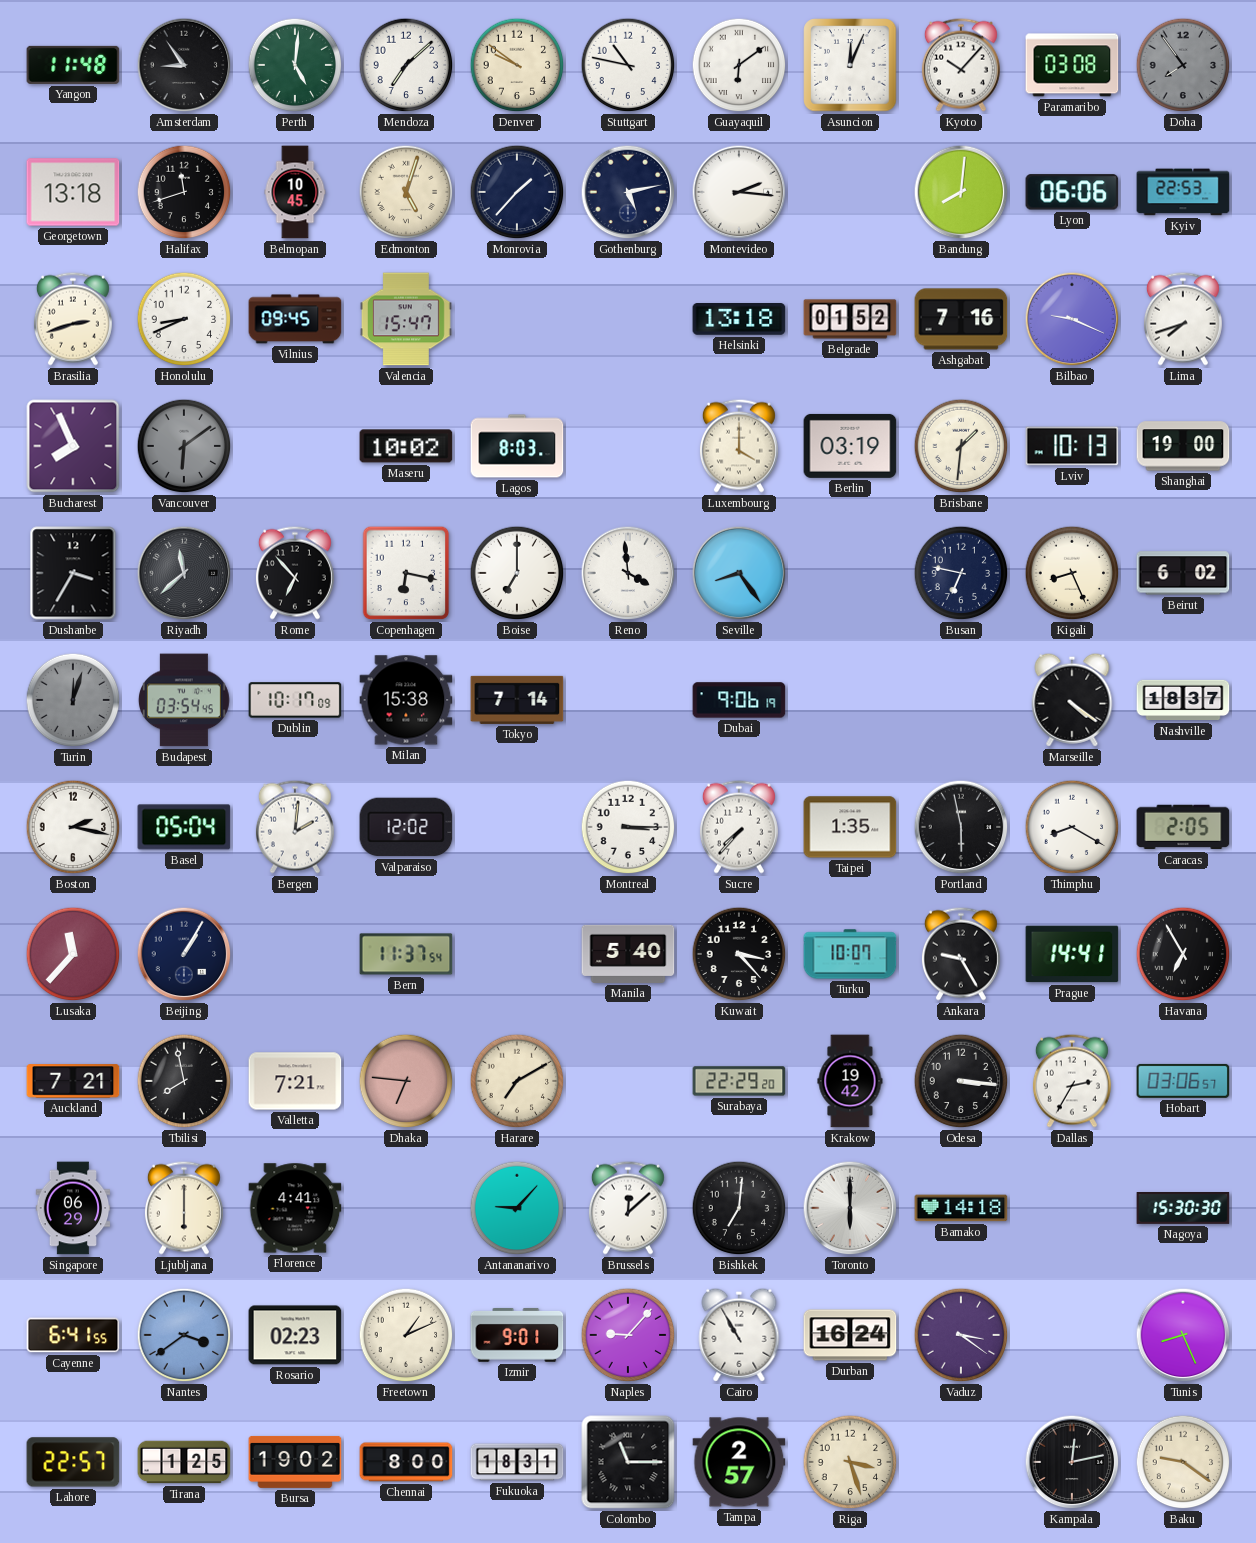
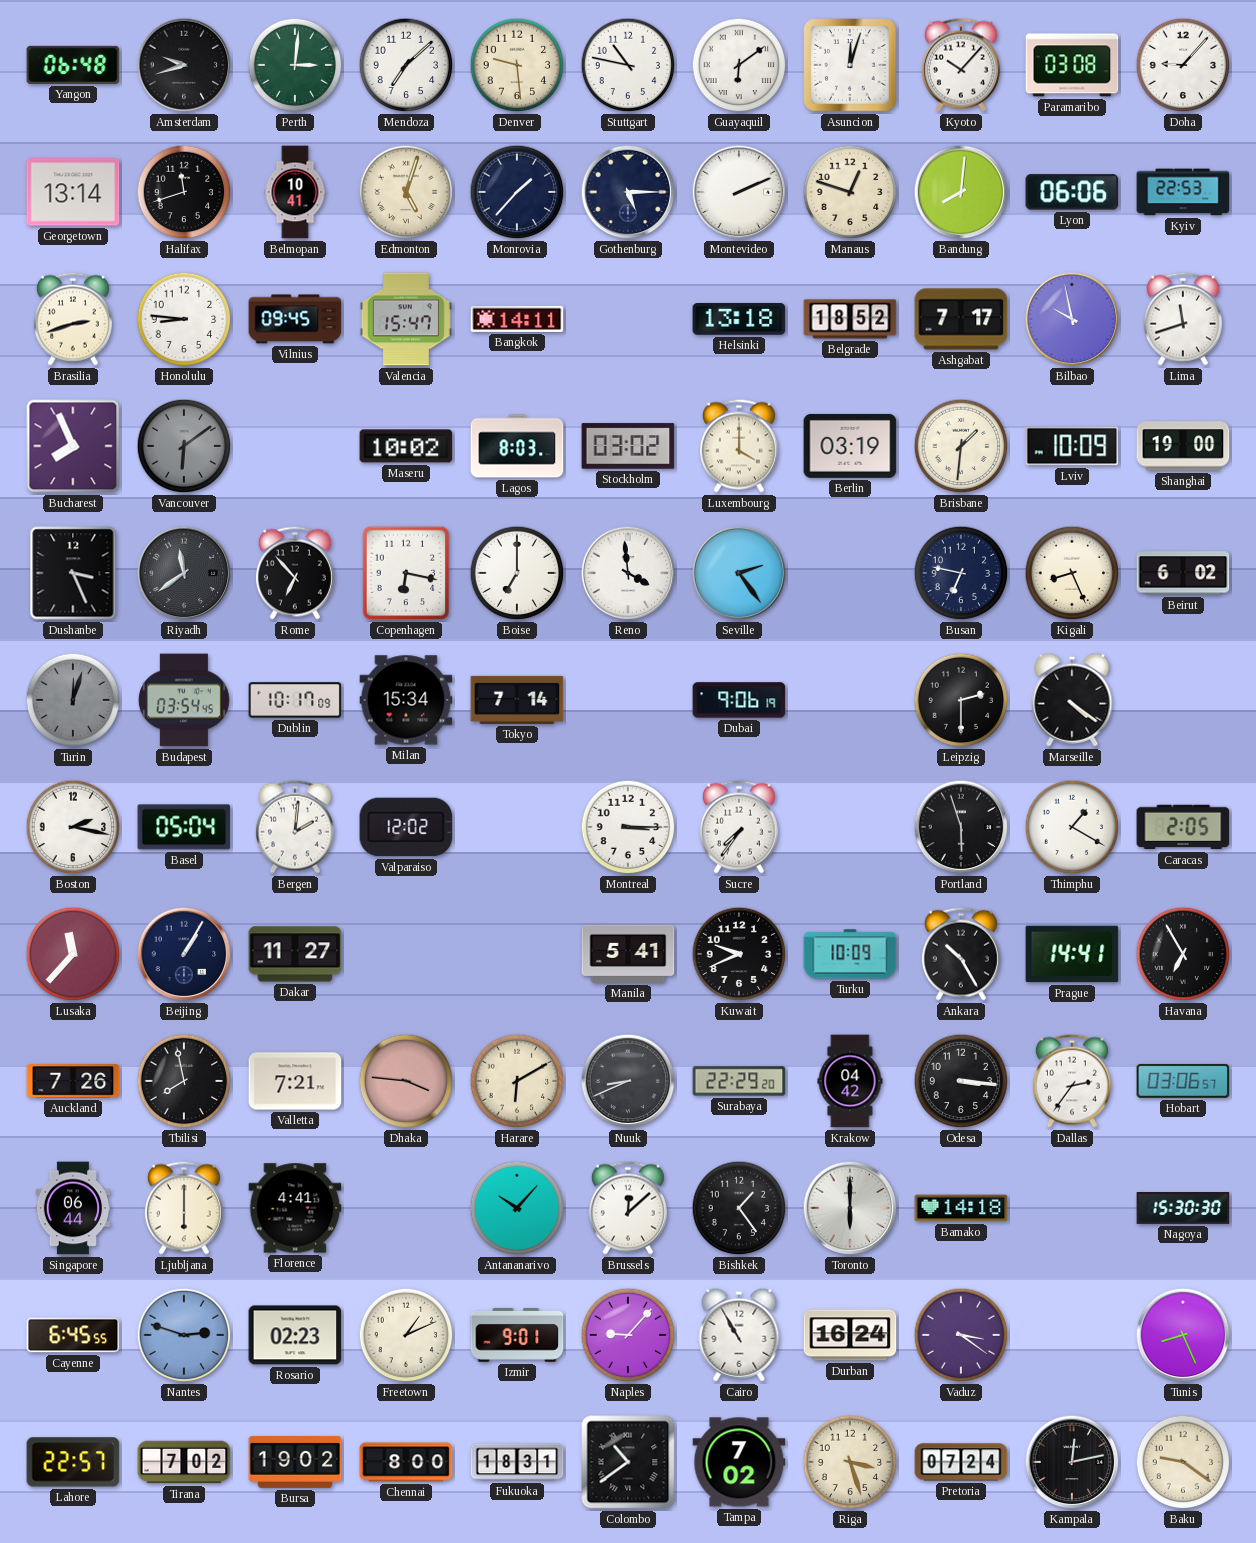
Yangon: 11:48 -> 06:48 (73, 65)
Amsterdam: 8:54 -> 9:42 (184, 65)
Perth: 5:01 -> 3:01 (295, 65)
Denver: 9:51 -> 9:29 (517, 65)
Asuncion: 12:04 -> 12:03 (850, 65)
Doha: 7:54 -> 9:07 (1183, 65)
Doha dial: grey -> white (1183, 65)
Georgetown: 13:18 -> 13:14 (73, 192)
Belmopan: 10:45 -> 10:41 (295, 192)
Gothenburg: 5:13 -> 5:15 (628, 192)
Montevideo: 2:16 -> 2:11 (739, 192)
Manaus: none -> 12:48 (850, 192)
Honolulu: 8:41 -> 8:46 (184, 319)
Bangkok: none -> 14:11 (517, 319)
Belgrade: 01:52 -> 18:52 (850, 319)
Ashgabat: 7:16 -> 7:17 (961, 319)
Bilbao: 9:19 -> 9:58 (1072, 319)
Lima: 7:42 -> 11:42 (1183, 319)
Stockholm: none -> 03:02 (628, 446)
Lviv: 10:13 -> 10:09 (1072, 446)
Dushanbe: 3:35 -> 3:26 (73, 573)
Riyadh: 11:38 -> 11:39 (184, 573)
Seville: 8:24 -> 2:24 (739, 573)
Milan: 15:38 -> 15:34 (406, 700)
Leipzig: none -> 2:30 (961, 700)
Nashville: 18:37 -> none (1183, 700)
Sucre: 7:37 -> 7:36 (739, 827)
Taipei: 1:35 -> none (850, 827)
Portland: 5:58 -> 5:57 (961, 827)
Thimphu: 8:20 -> 1:20 (1072, 827)
Dakar: none -> 11:27 (295, 954)
Bern: 11:37 -> none (406, 954)
Manila: 5:40 -> 5:41 (628, 954)
Kuwait: 3:23 -> 9:41 (739, 954)
Turku: 10:07 -> 10:09 (850, 954)
Ankara: 9:25 -> 10:25 (961, 954)
Auckland: 7:21 -> 7:26 (73, 1081)
Dhaka: 6:46 -> 3:46 (406, 1081)
Harare: 7:10 -> 6:10 (517, 1081)
Nuuk: none -> 8:41 (628, 1081)
Krakow: 19:42 -> 04:42 (850, 1081)
Dallas: 2:35 -> 2:36 (1072, 1081)
Singapore: 06:29 -> 06:44 (73, 1208)
Antananarivo: 9:07 -> 10:07 (517, 1208)
Bishkek: 7:01 -> 1:24 (739, 1208)
Cayenne: 6:41 -> 6:45 (73, 1335)
Nantes: 3:39 -> 2:48 (184, 1335)
Tirana: 1:25 -> 7:02 (184, 1462)
Colombo: 11:15 -> 10:39 (628, 1462)
Tampa: 2:57 -> 7:02 (739, 1462)
Pretoria: none -> 07:24 (961, 1462)
